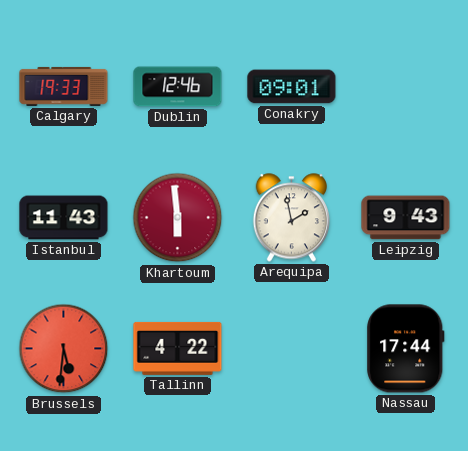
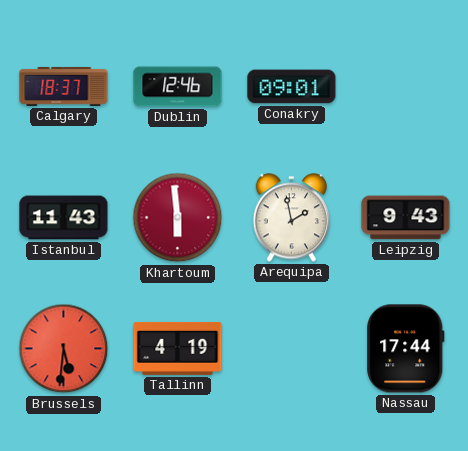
Calgary: 19:33 -> 18:37 (64, 86)
Tallinn: 4:22 -> 4:19 (178, 348)
